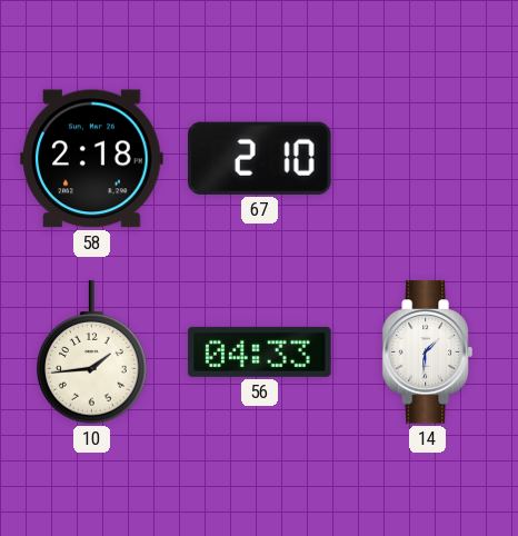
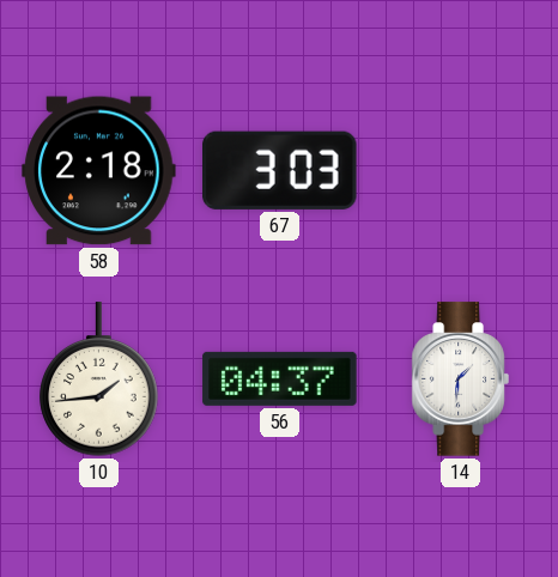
67: 2:10 -> 3:03 (280, 170)
56: 04:33 -> 04:37 (280, 378)
